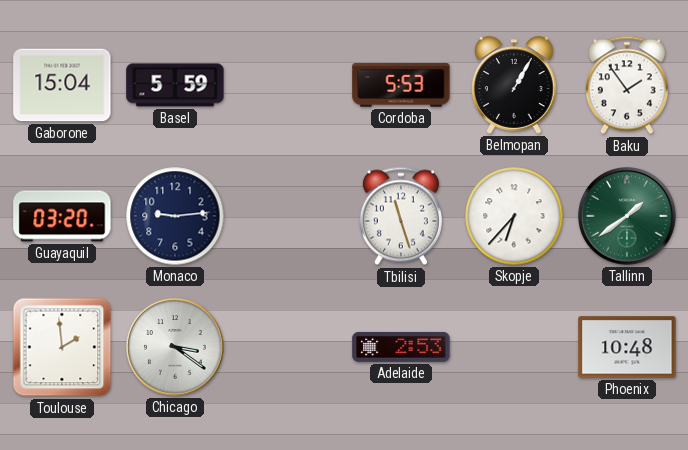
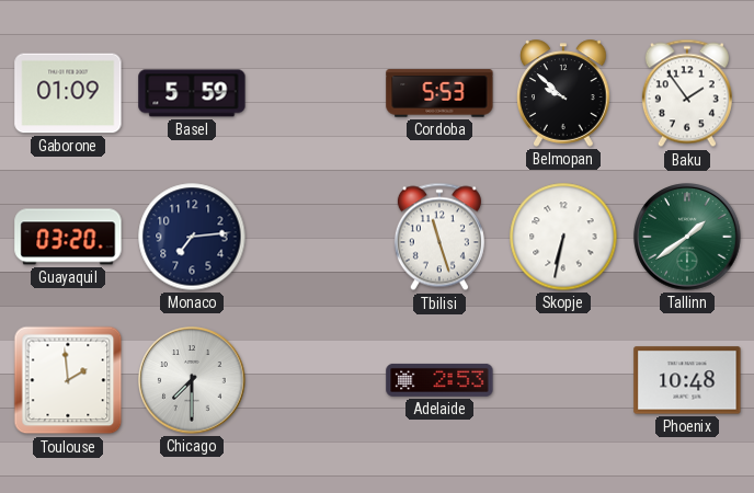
Gaborone: 15:04 -> 01:09 (68, 93)
Belmopan: 1:05 -> 9:52 (563, 93)
Monaco: 9:14 -> 7:14 (192, 237)
Skopje: 6:37 -> 6:32 (563, 237)
Chicago: 3:21 -> 7:30 (192, 380)
